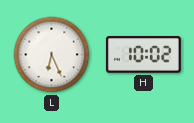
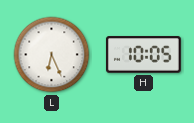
H: 10:02 -> 10:05 (144, 55)
